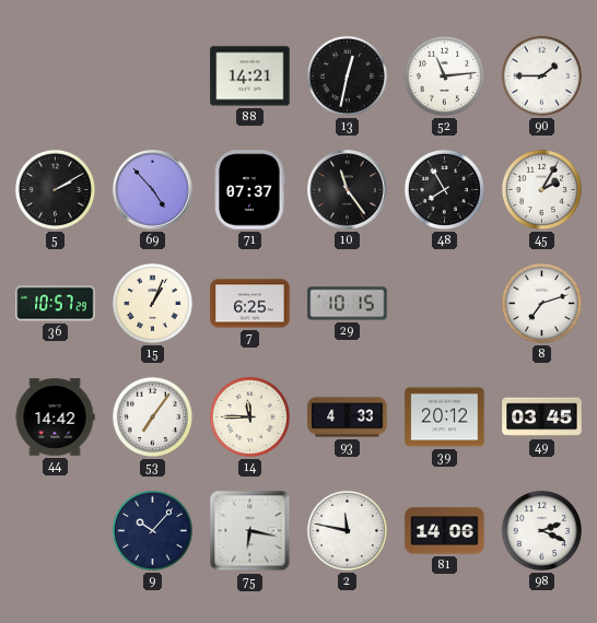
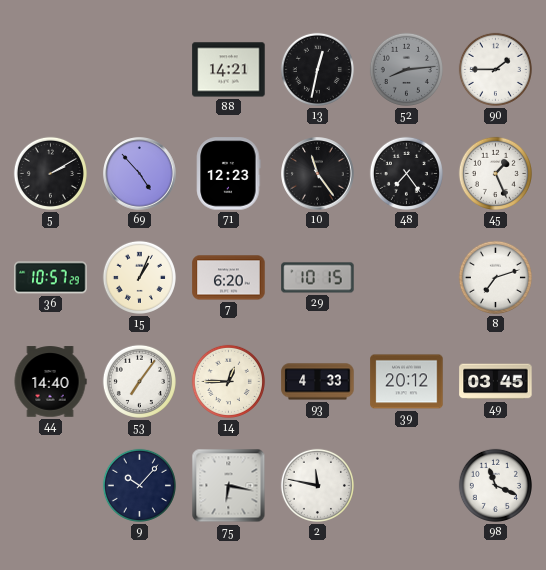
52: 11:14 -> 8:14 (406, 69)
52 dial: white -> grey (406, 69)
71: 07:37 -> 12:23 (229, 174)
48: 7:55 -> 7:24 (406, 173)
45: 2:05 -> 1:26 (495, 173)
7: 6:25 -> 6:20 (229, 278)
44: 14:42 -> 14:40 (50, 382)
14: 11:45 -> 12:45 (228, 381)
81: 14:06 -> none (445, 531)
98: 2:19 -> 11:19 (495, 485)
